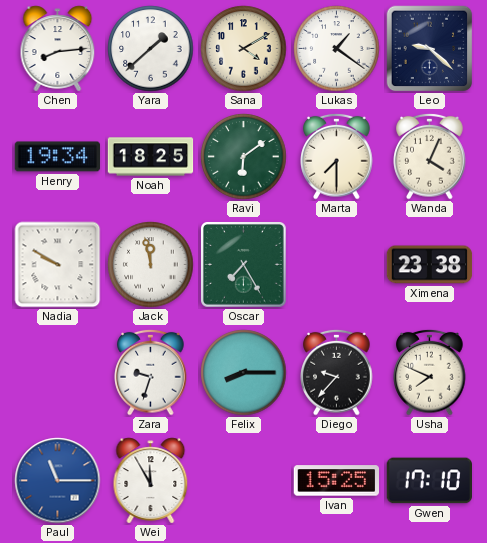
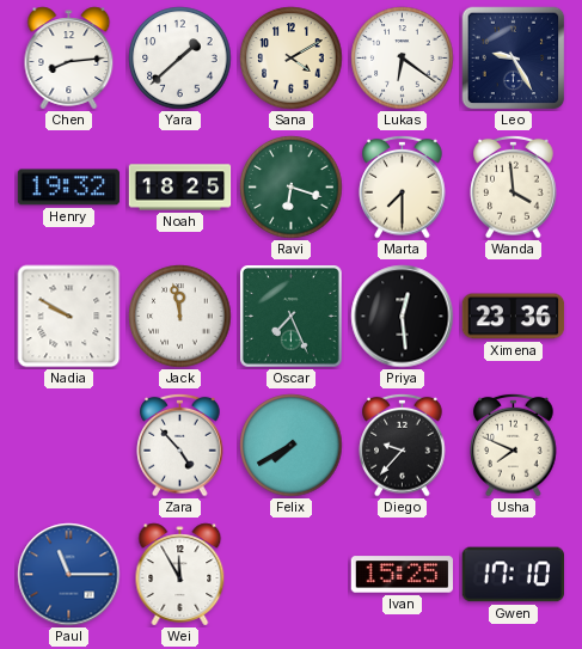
Lukas: 1:21 -> 6:21 (403, 59)
Leo: 9:22 -> 9:25 (514, 59)
Henry: 19:34 -> 19:32 (69, 188)
Ravi: 6:09 -> 6:18 (292, 188)
Wanda: 4:04 -> 3:59 (514, 186)
Oscar: 7:25 -> 7:26 (292, 317)
Priya: none -> 12:29 (403, 317)
Ximena: 23:38 -> 23:36 (514, 317)
Zara: 9:33 -> 4:53 (180, 445)
Felix: 8:15 -> 7:40 (292, 446)
